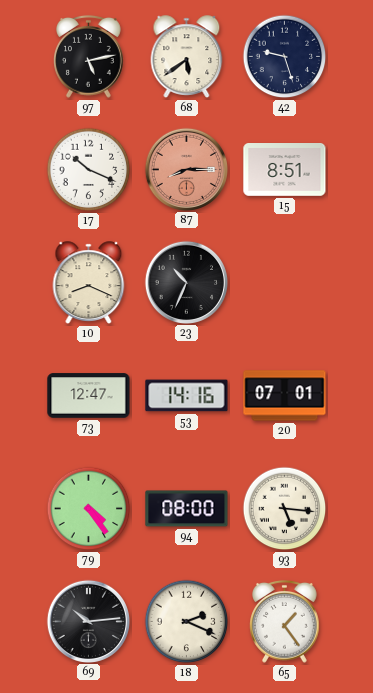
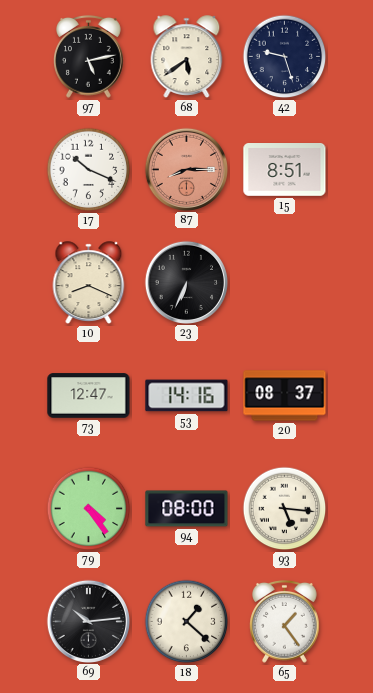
23: 10:34 -> 6:34 (186, 282)
20: 07:01 -> 08:37 (285, 396)
18: 2:19 -> 1:22 (187, 622)
